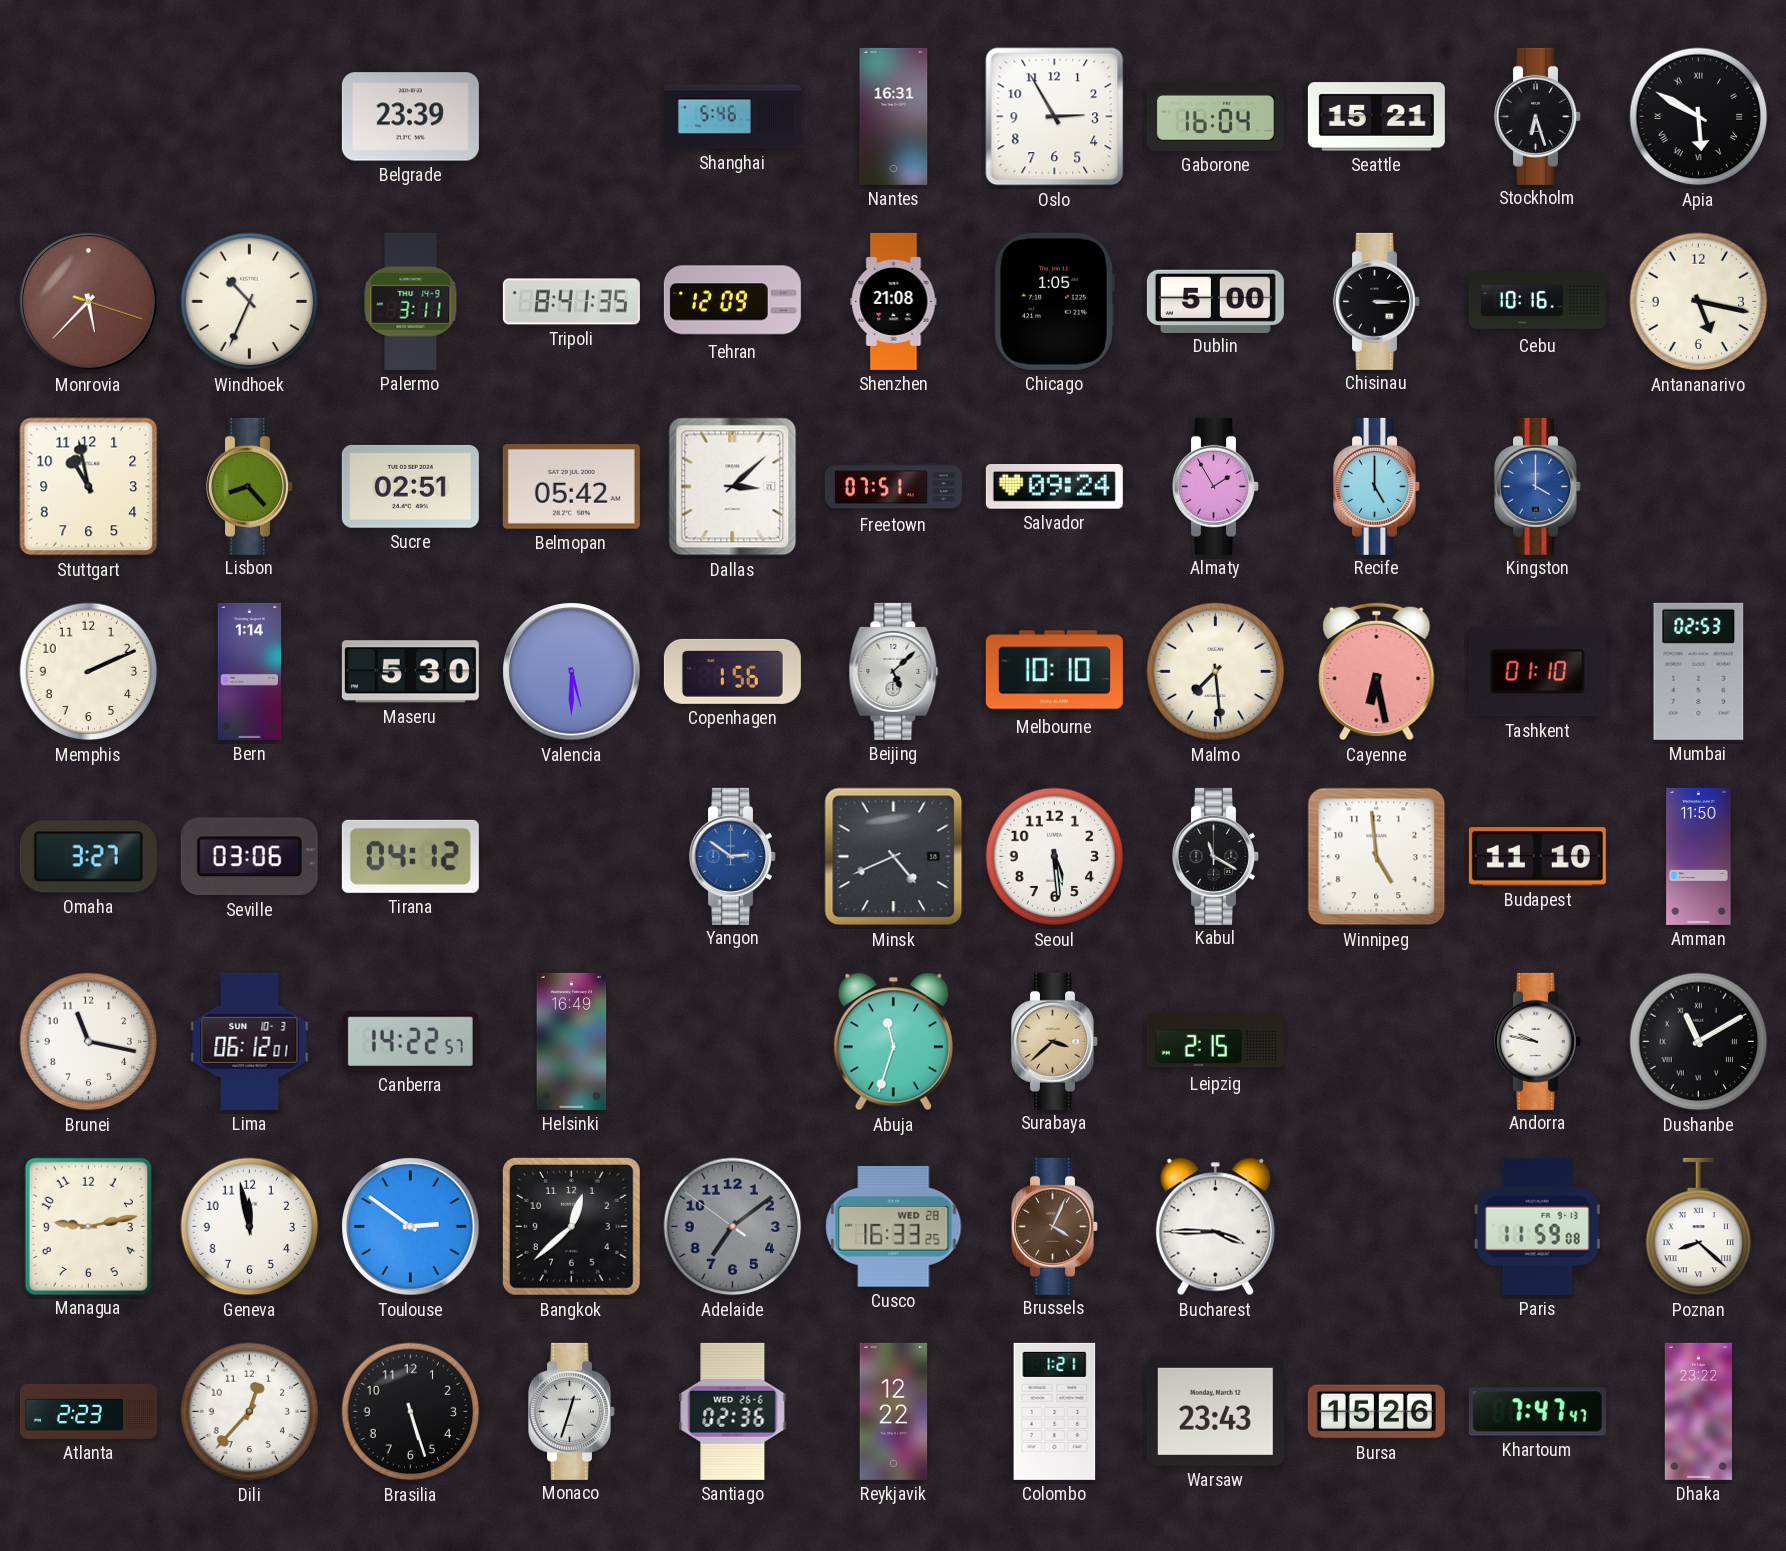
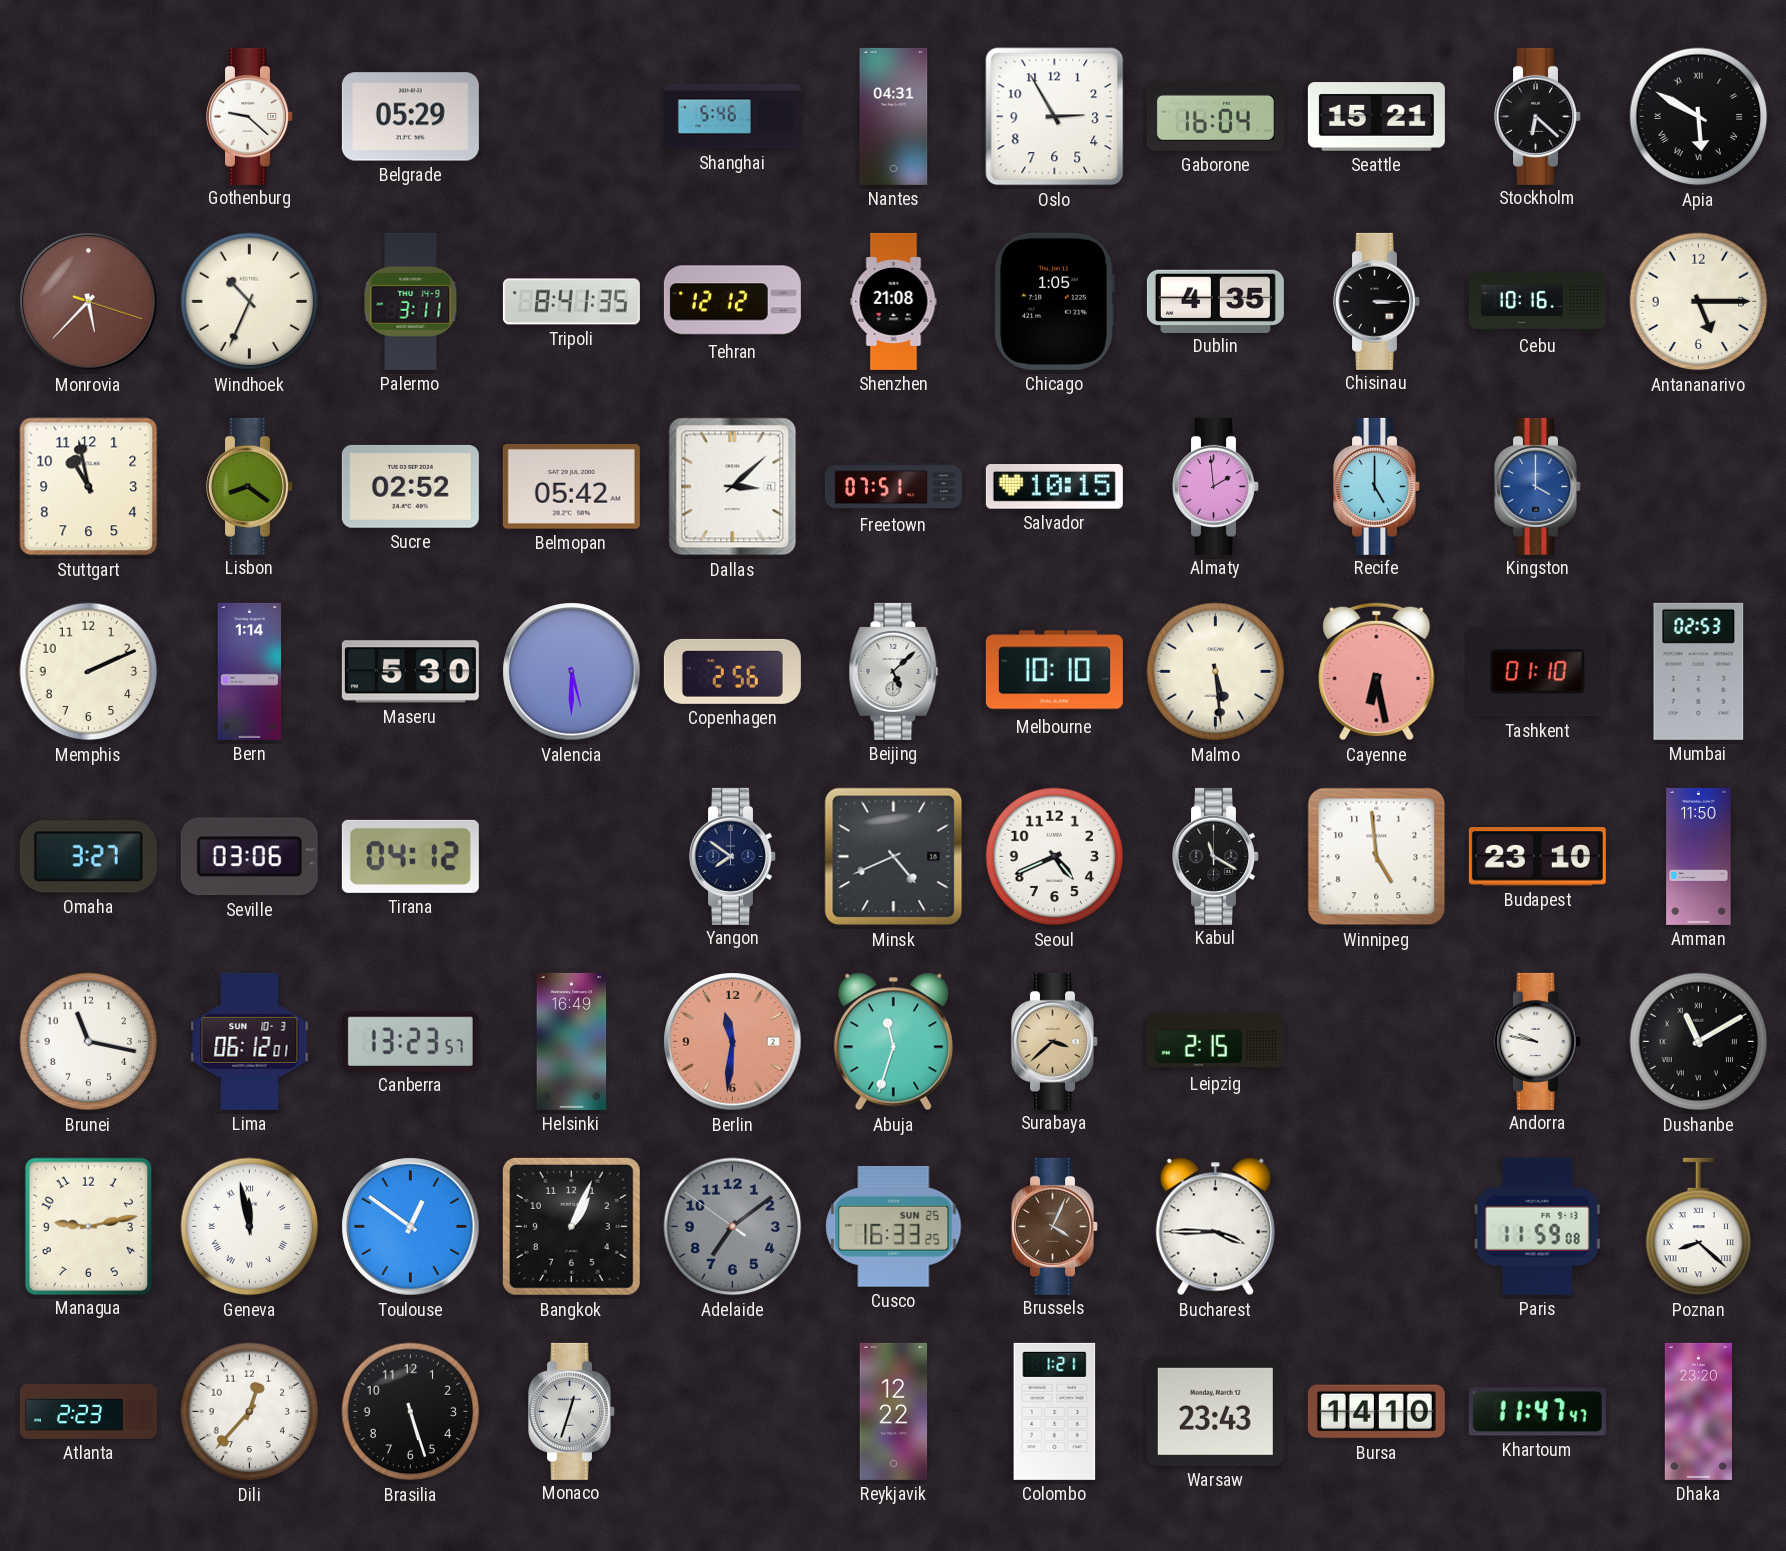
Gothenburg: none -> 9:22 (250, 116)
Belgrade: 23:39 -> 05:29 (410, 117)
Nantes: 16:31 -> 04:31 (894, 116)
Stockholm: 6:27 -> 6:22 (1538, 116)
Tehran: 12:09 -> 12:12 (732, 302)
Dublin: 5:00 -> 4:35 (1215, 301)
Antananarivo: 5:17 -> 5:15 (1699, 302)
Lisbon: 8:23 -> 8:21 (250, 486)
Sucre: 02:51 -> 02:52 (410, 486)
Salvador: 09:24 -> 10:15 (1054, 487)
Almaty: 1:55 -> 1:59 (1216, 486)
Copenhagen: 1:56 -> 2:56 (732, 671)
Malmo: 7:29 -> 5:29 (1216, 672)
Yangon: 2:51 -> 7:51 (733, 856)
Yangon dial: blue -> navy (733, 856)
Seoul: 5:29 -> 4:41 (1055, 857)
Budapest: 11:10 -> 23:10 (1537, 857)
Canberra: 14:22 -> 13:23 (410, 1041)
Berlin: none -> 11:31 (733, 1042)
Geneva numerals: Arabic -> Roman (250, 1227)
Toulouse: 2:51 -> 12:51 (411, 1227)
Bangkok: 12:38 -> 1:04 (571, 1226)
Cusco date: WED 28 -> SUN 25 (894, 1226)
Santiago: 02:36 -> none (733, 1411)
Bursa: 15:26 -> 14:10 (1376, 1412)
Khartoum: 7:47 -> 11:47 (1537, 1412)
Dhaka: 23:22 -> 23:20 (1698, 1411)
